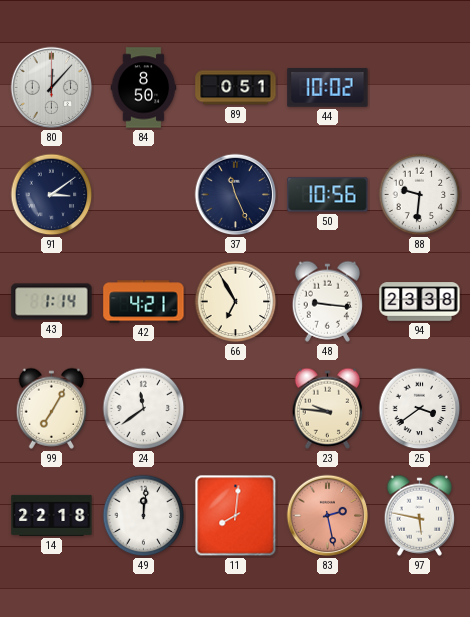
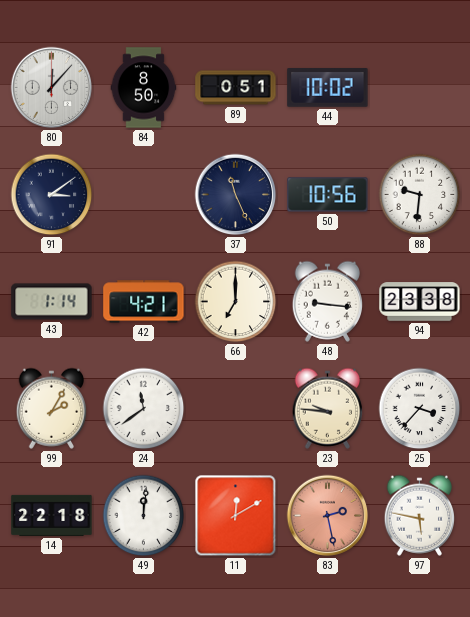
66: 6:55 -> 7:00 (236, 302)
99: 7:05 -> 2:05 (52, 408)
25: 3:39 -> 3:37 (420, 409)
11: 8:01 -> 12:10 (236, 516)
